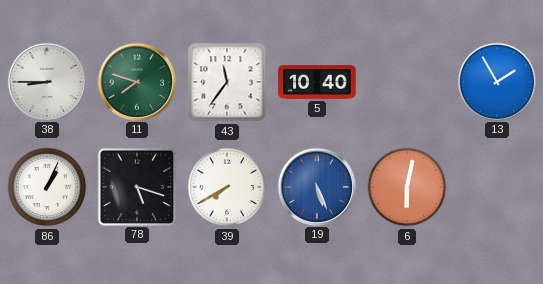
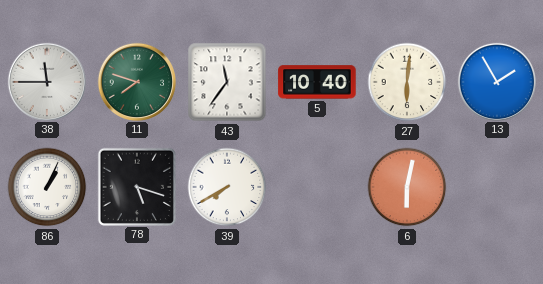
38: 8:45 -> 11:45 (46, 81)
27: none -> 6:01 (407, 82)
19: 5:26 -> none (316, 186)
